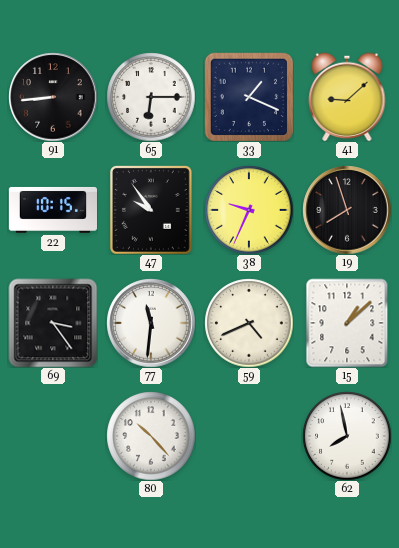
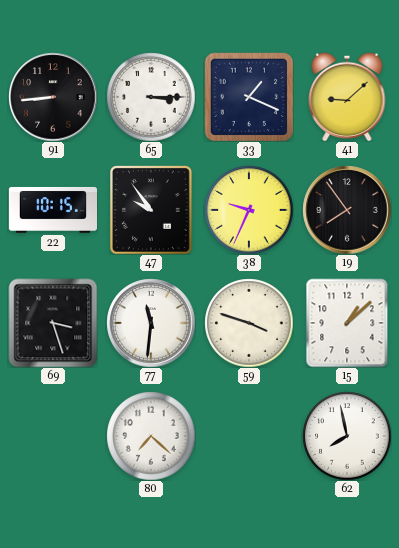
65: 6:15 -> 3:15 (151, 97)
19: 7:57 -> 7:54 (347, 210)
69: 3:24 -> 3:27 (53, 323)
59: 4:41 -> 3:48 (249, 323)
80: 10:23 -> 7:22 (151, 436)
